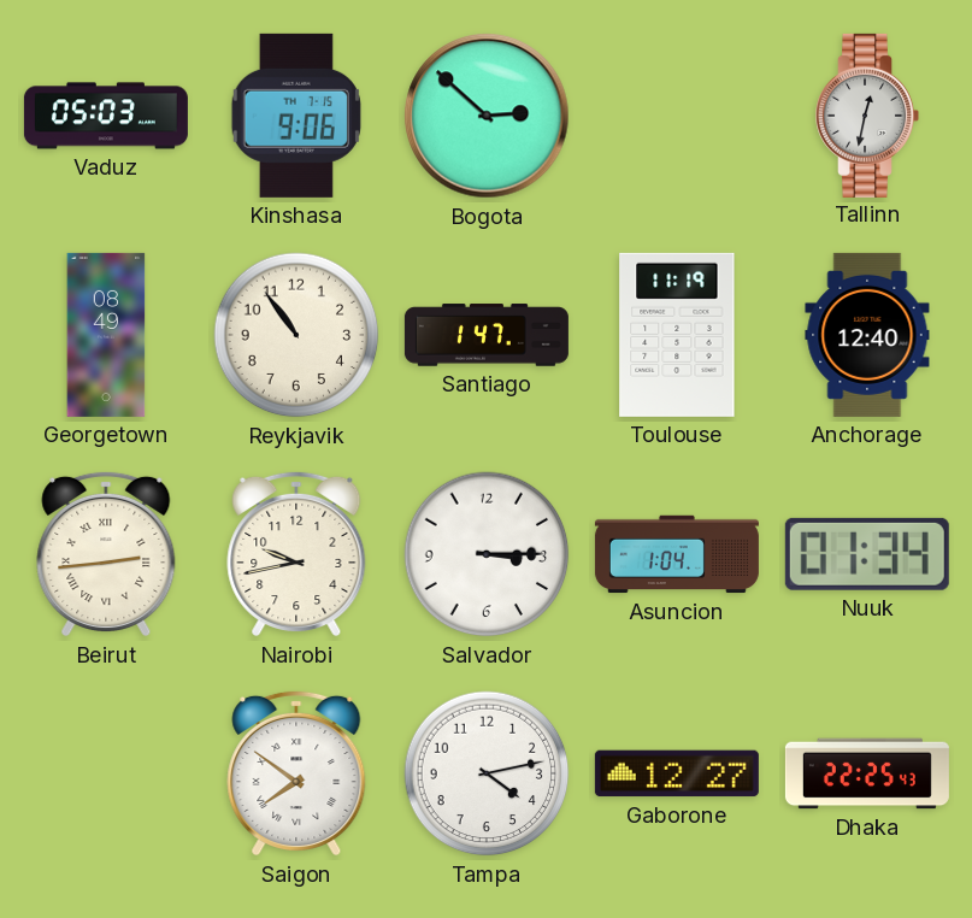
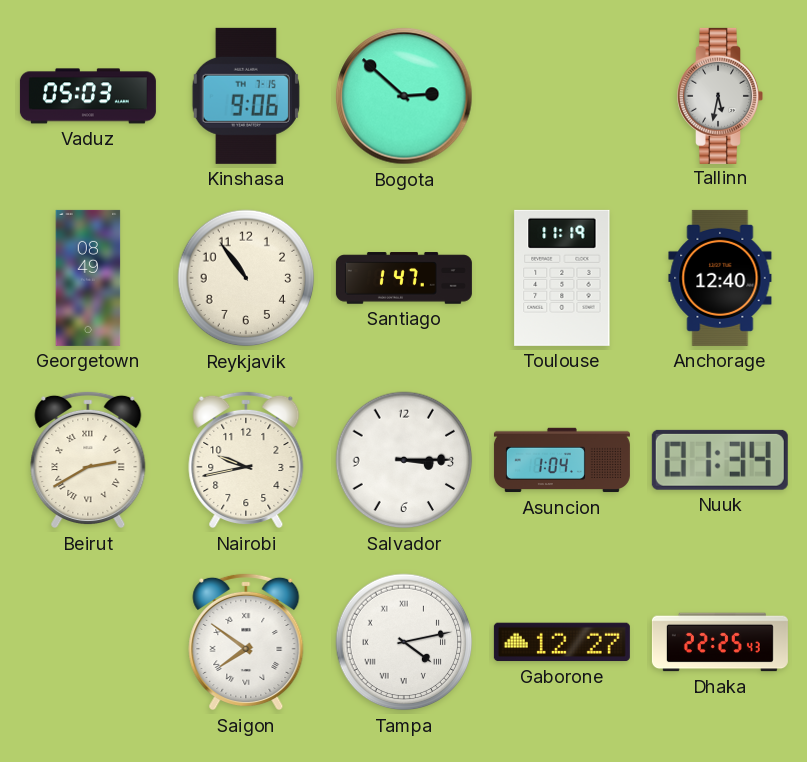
Tallinn: 12:32 -> 5:32 (720, 96)
Beirut: 2:44 -> 2:40 (88, 460)
Tampa numerals: Arabic -> Roman (404, 642)
